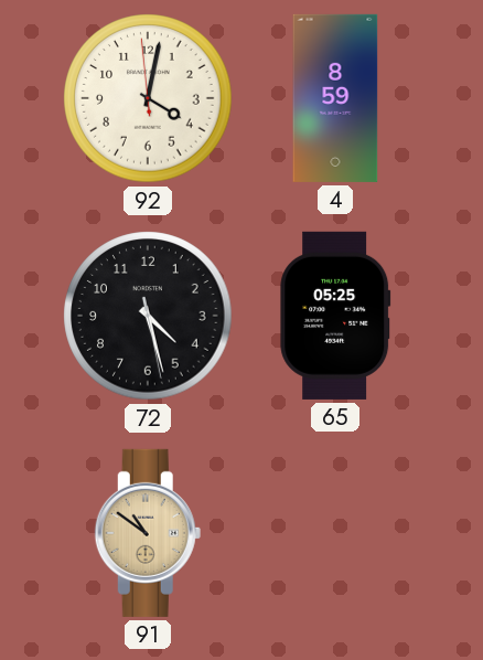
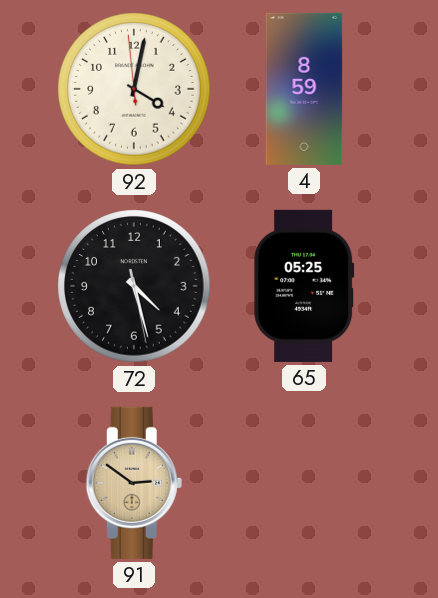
91: 10:51 -> 2:51 (134, 483)
